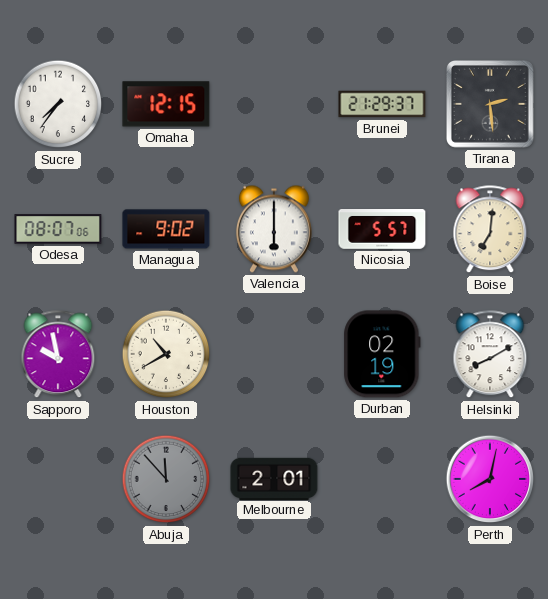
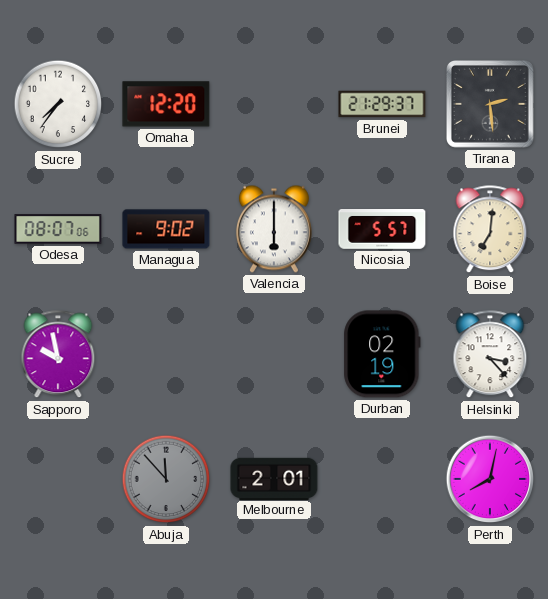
Omaha: 12:15 -> 12:20 (166, 104)
Houston: 10:40 -> none (166, 354)
Helsinki: 8:10 -> 3:23 (490, 355)
